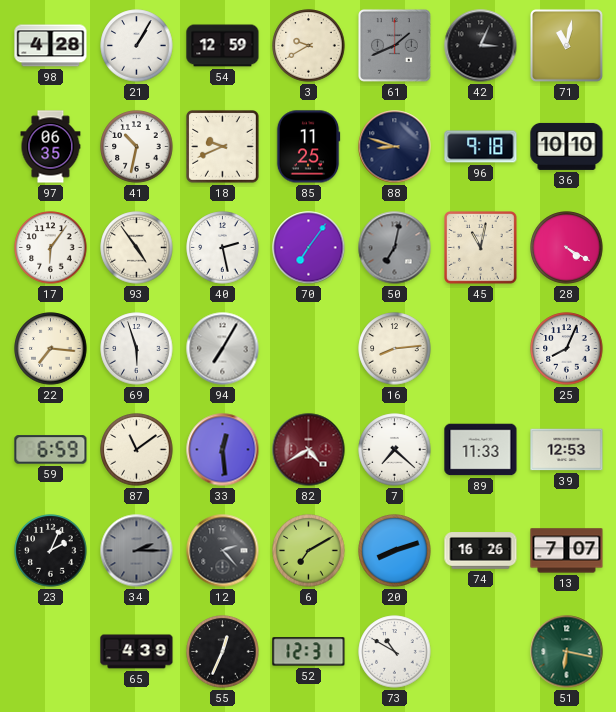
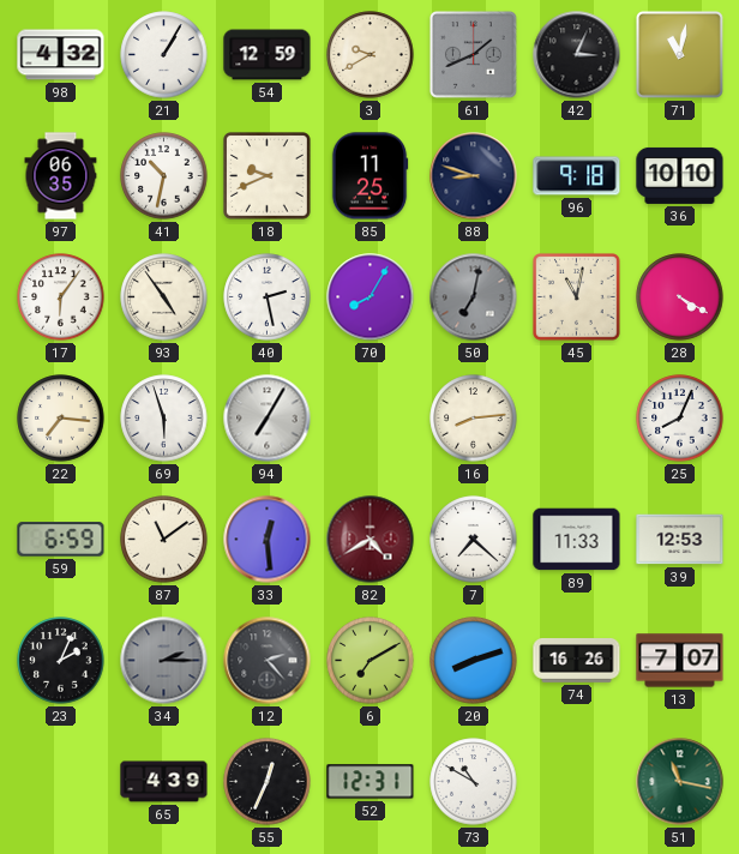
98: 4:28 -> 4:32 (61, 55)
70: 7:06 -> 8:05 (371, 297)
51: 6:17 -> 11:17 (680, 782)
